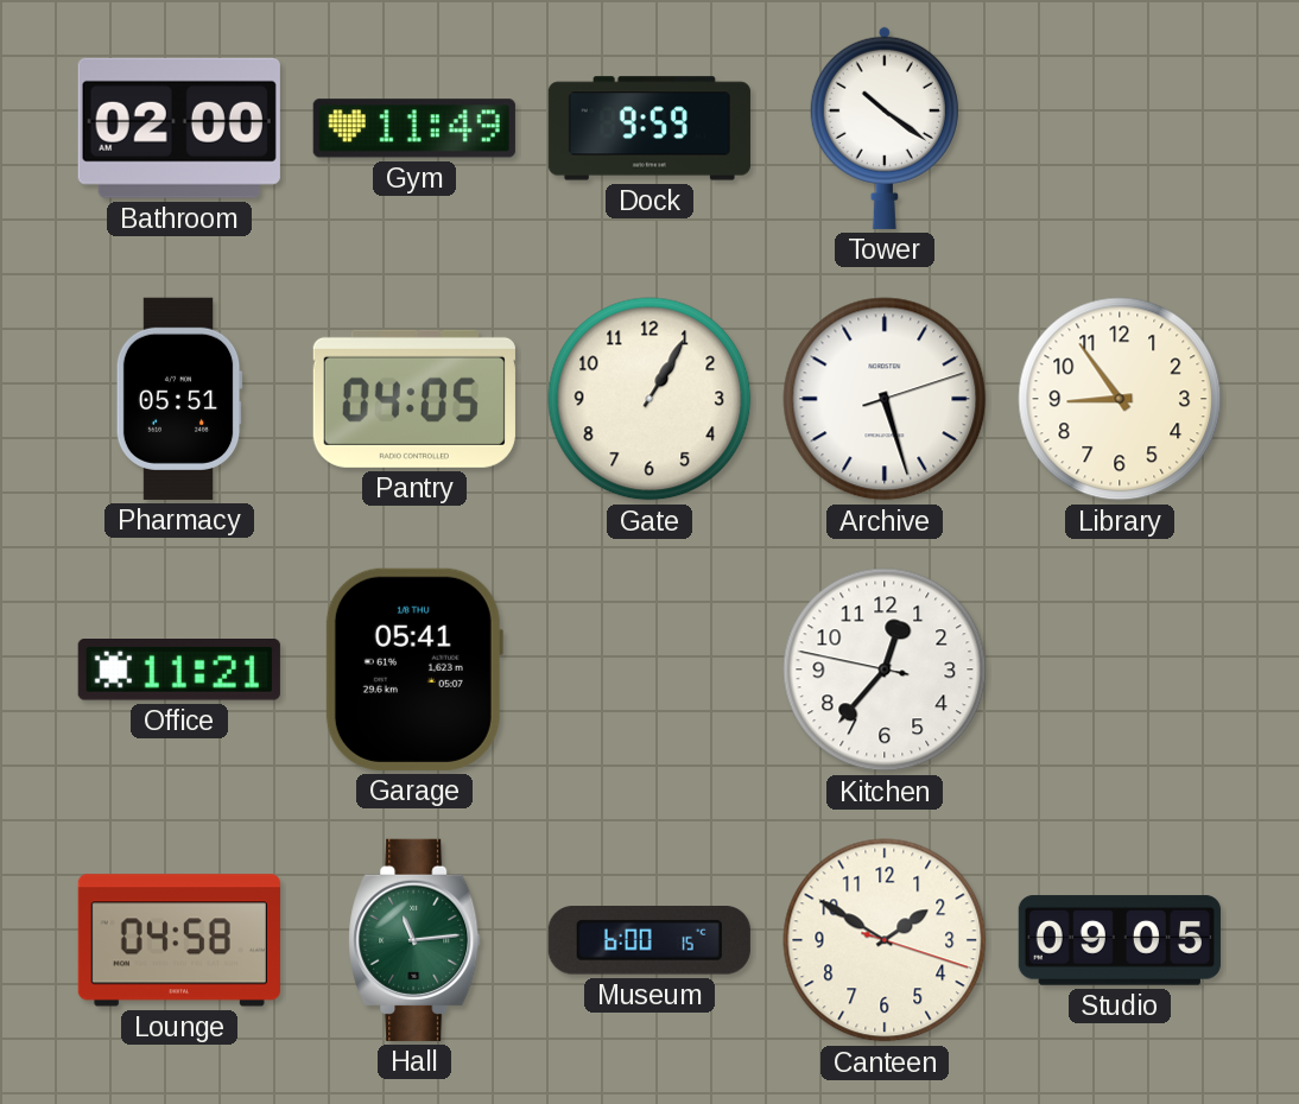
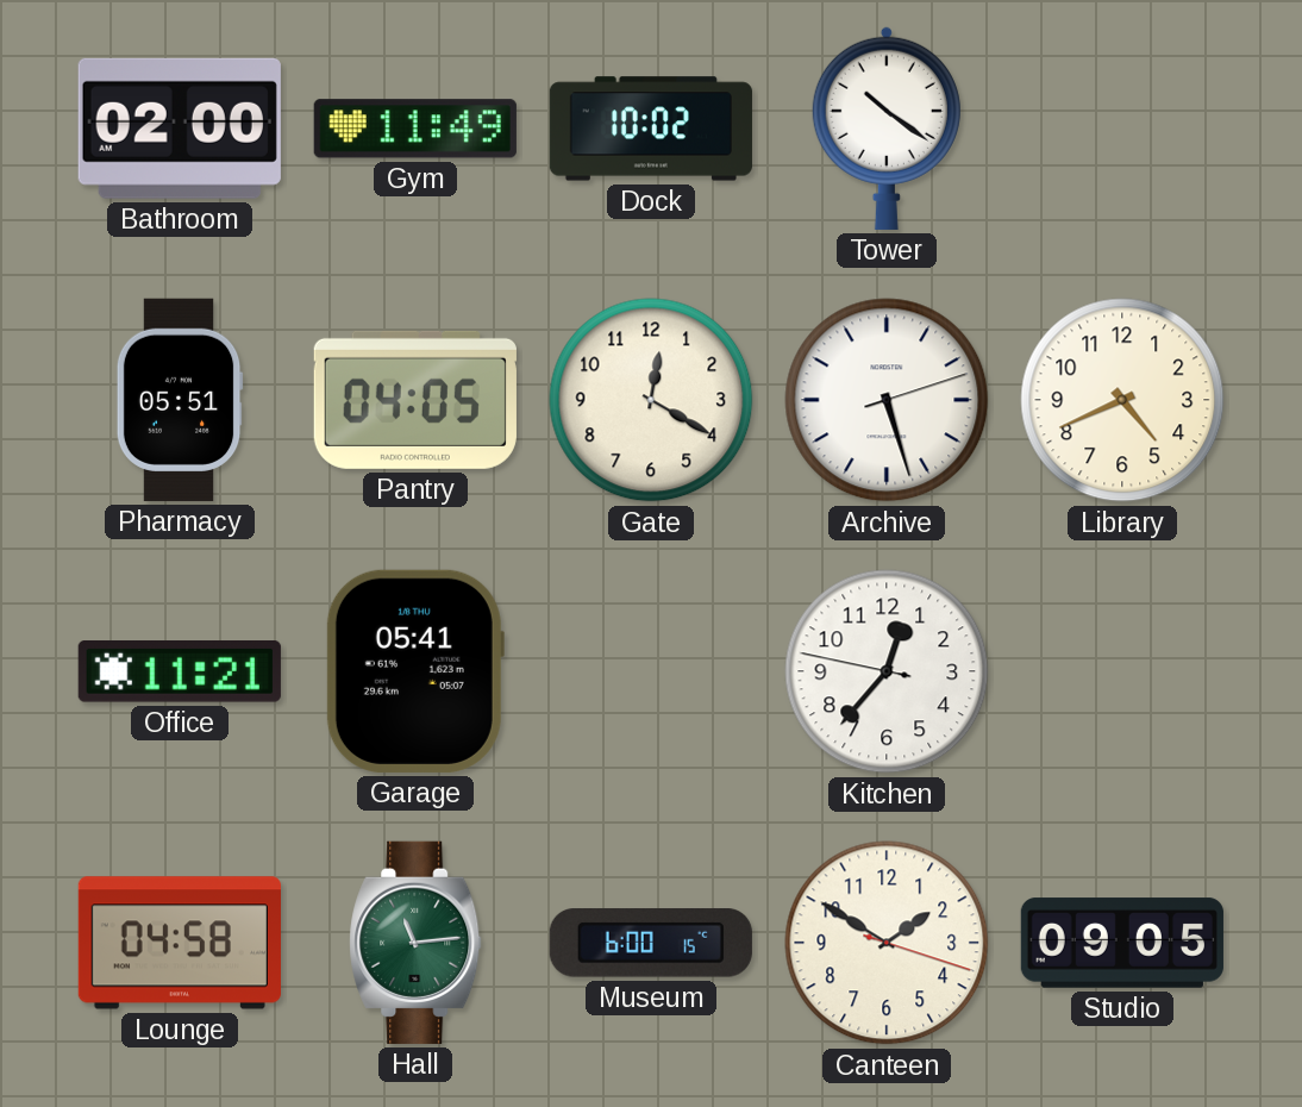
Dock: 9:59 -> 10:02 (651, 129)
Gate: 1:05 -> 12:20 (651, 400)
Library: 8:54 -> 4:41 (1122, 400)
